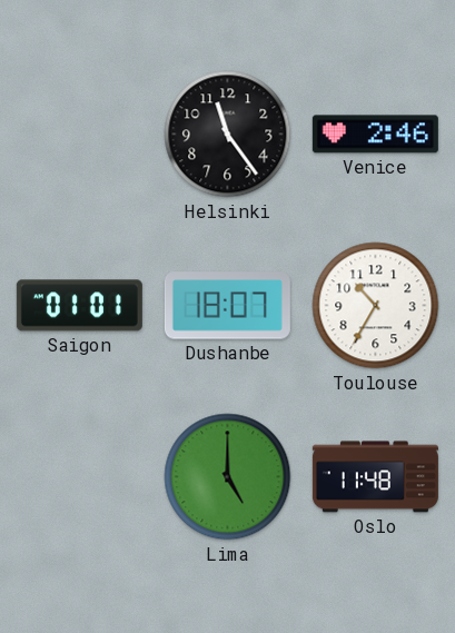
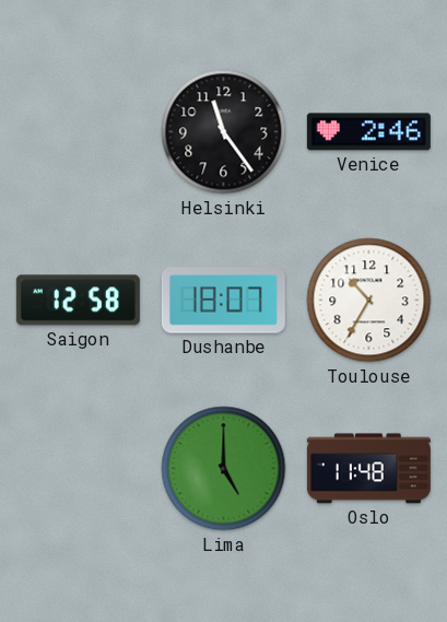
Saigon: 01:01 -> 12:58 (78, 301)
